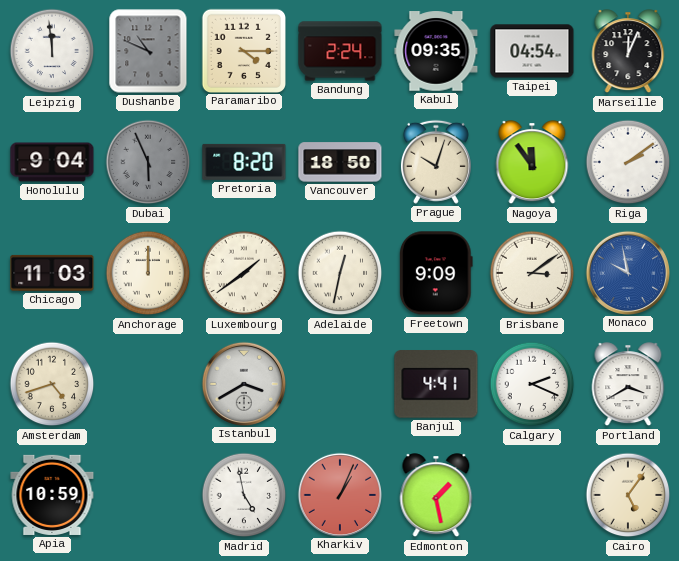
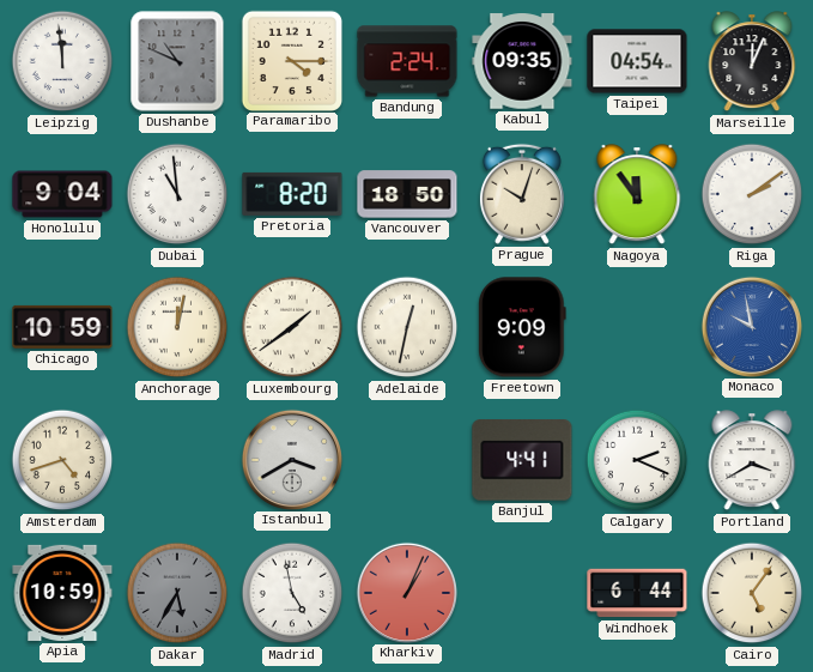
Dubai: 5:56 -> 10:59 (177, 194)
Dubai dial: grey -> white (177, 194)
Chicago: 11:03 -> 10:59 (62, 327)
Anchorage: 12:00 -> 12:02 (177, 327)
Brisbane: 3:09 -> none (532, 273)
Dakar: none -> 5:35 (177, 593)
Edmonton: 1:28 -> none (436, 496)
Windhoek: none -> 6:44 (637, 593)
